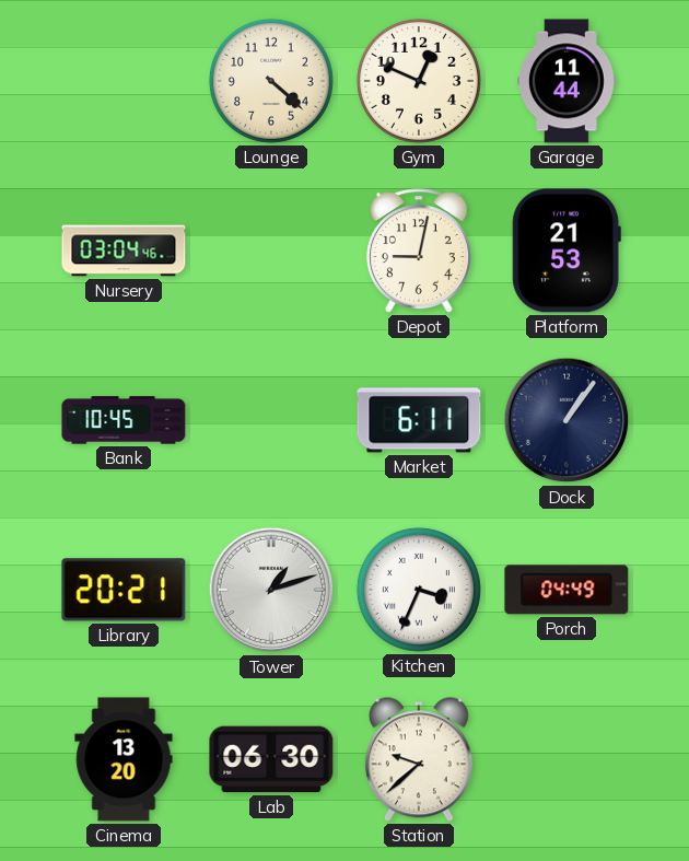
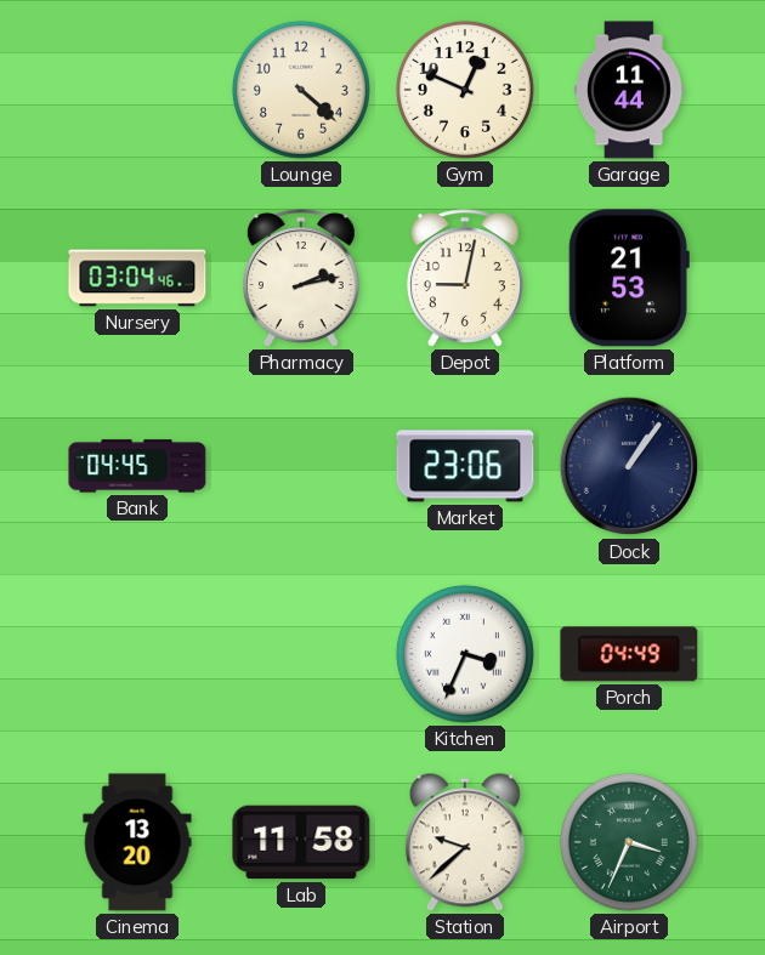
Pharmacy: none -> 2:13 (301, 278)
Bank: 10:45 -> 04:45 (137, 466)
Market: 6:11 -> 23:06 (465, 466)
Library: 20:21 -> none (124, 590)
Tower: 1:12 -> none (271, 590)
Lab: 06:30 -> 11:58 (301, 842)
Airport: none -> 3:34 (629, 842)
